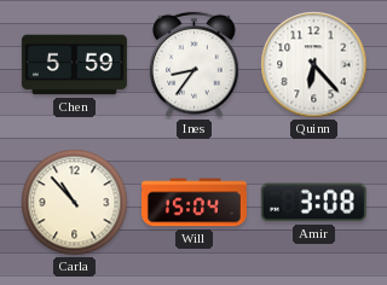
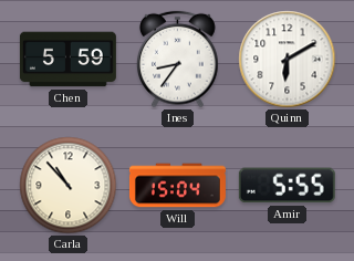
Quinn: 6:23 -> 6:10 (288, 60)
Amir: 3:08 -> 5:55 (287, 186)
